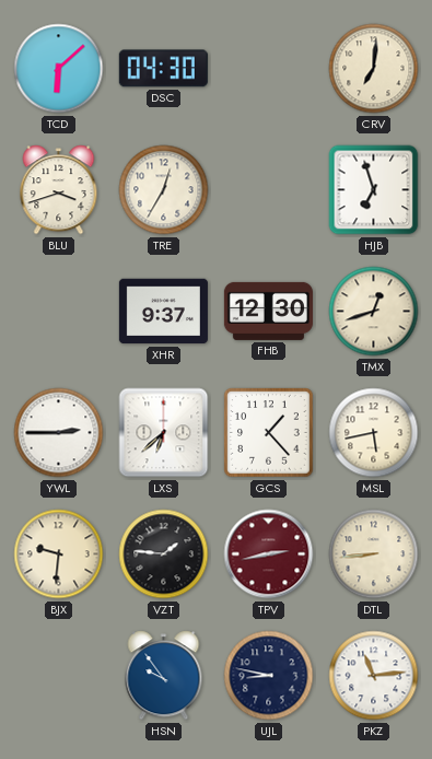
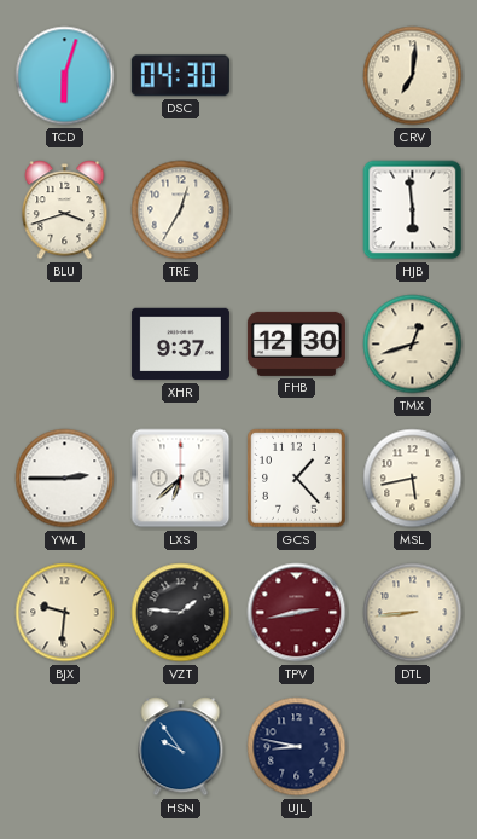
TCD: 6:08 -> 6:03 (65, 76)
HJB: 6:57 -> 5:59 (413, 210)
PKZ: 11:14 -> none (374, 676)
